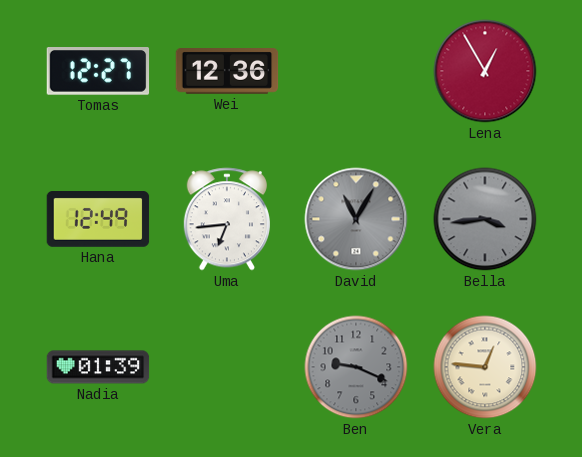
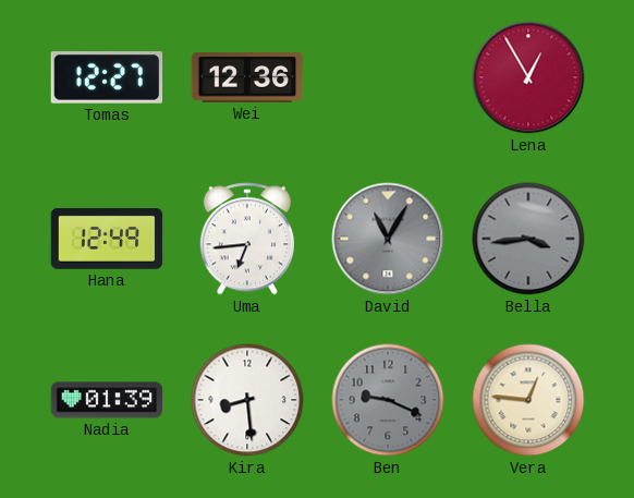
Kira: none -> 8:29 (247, 400)
